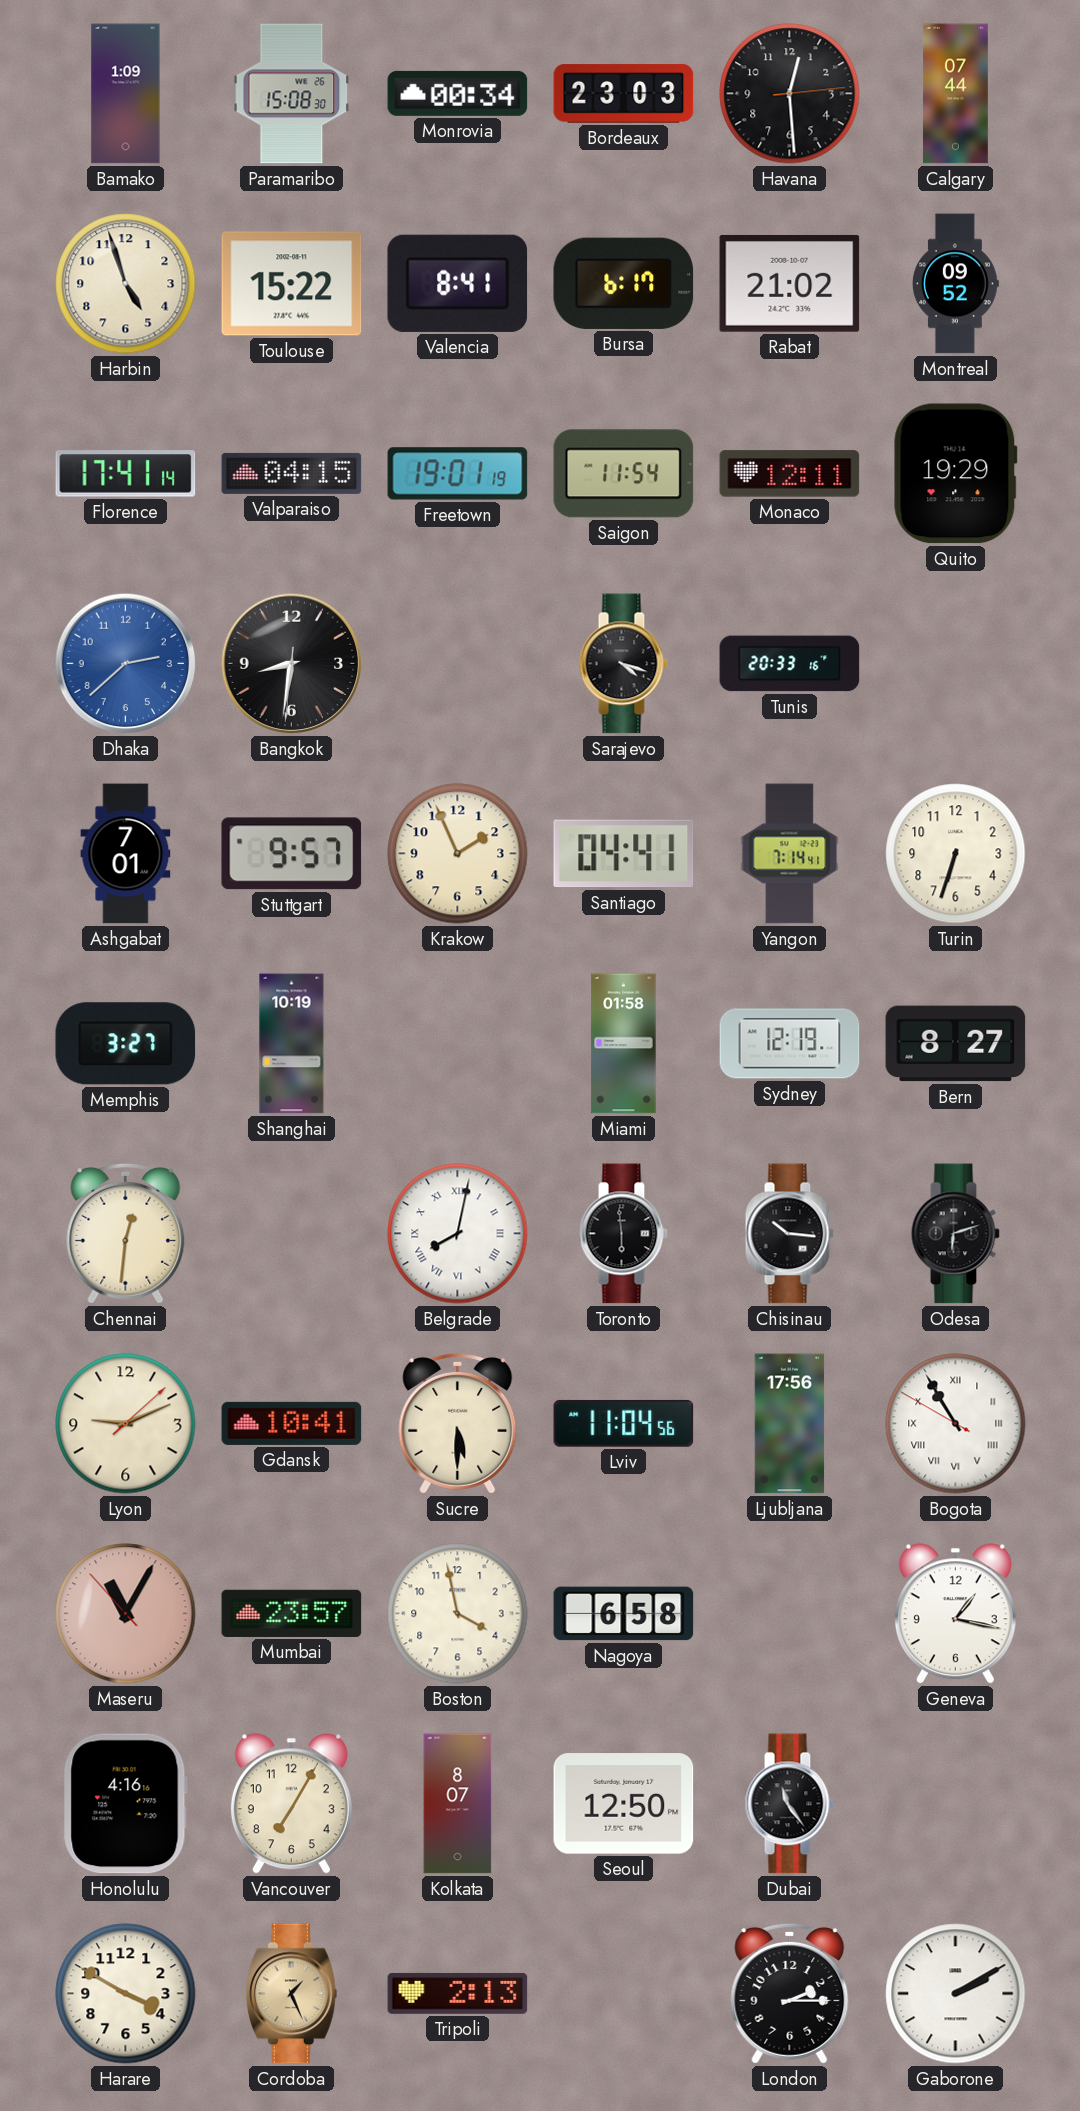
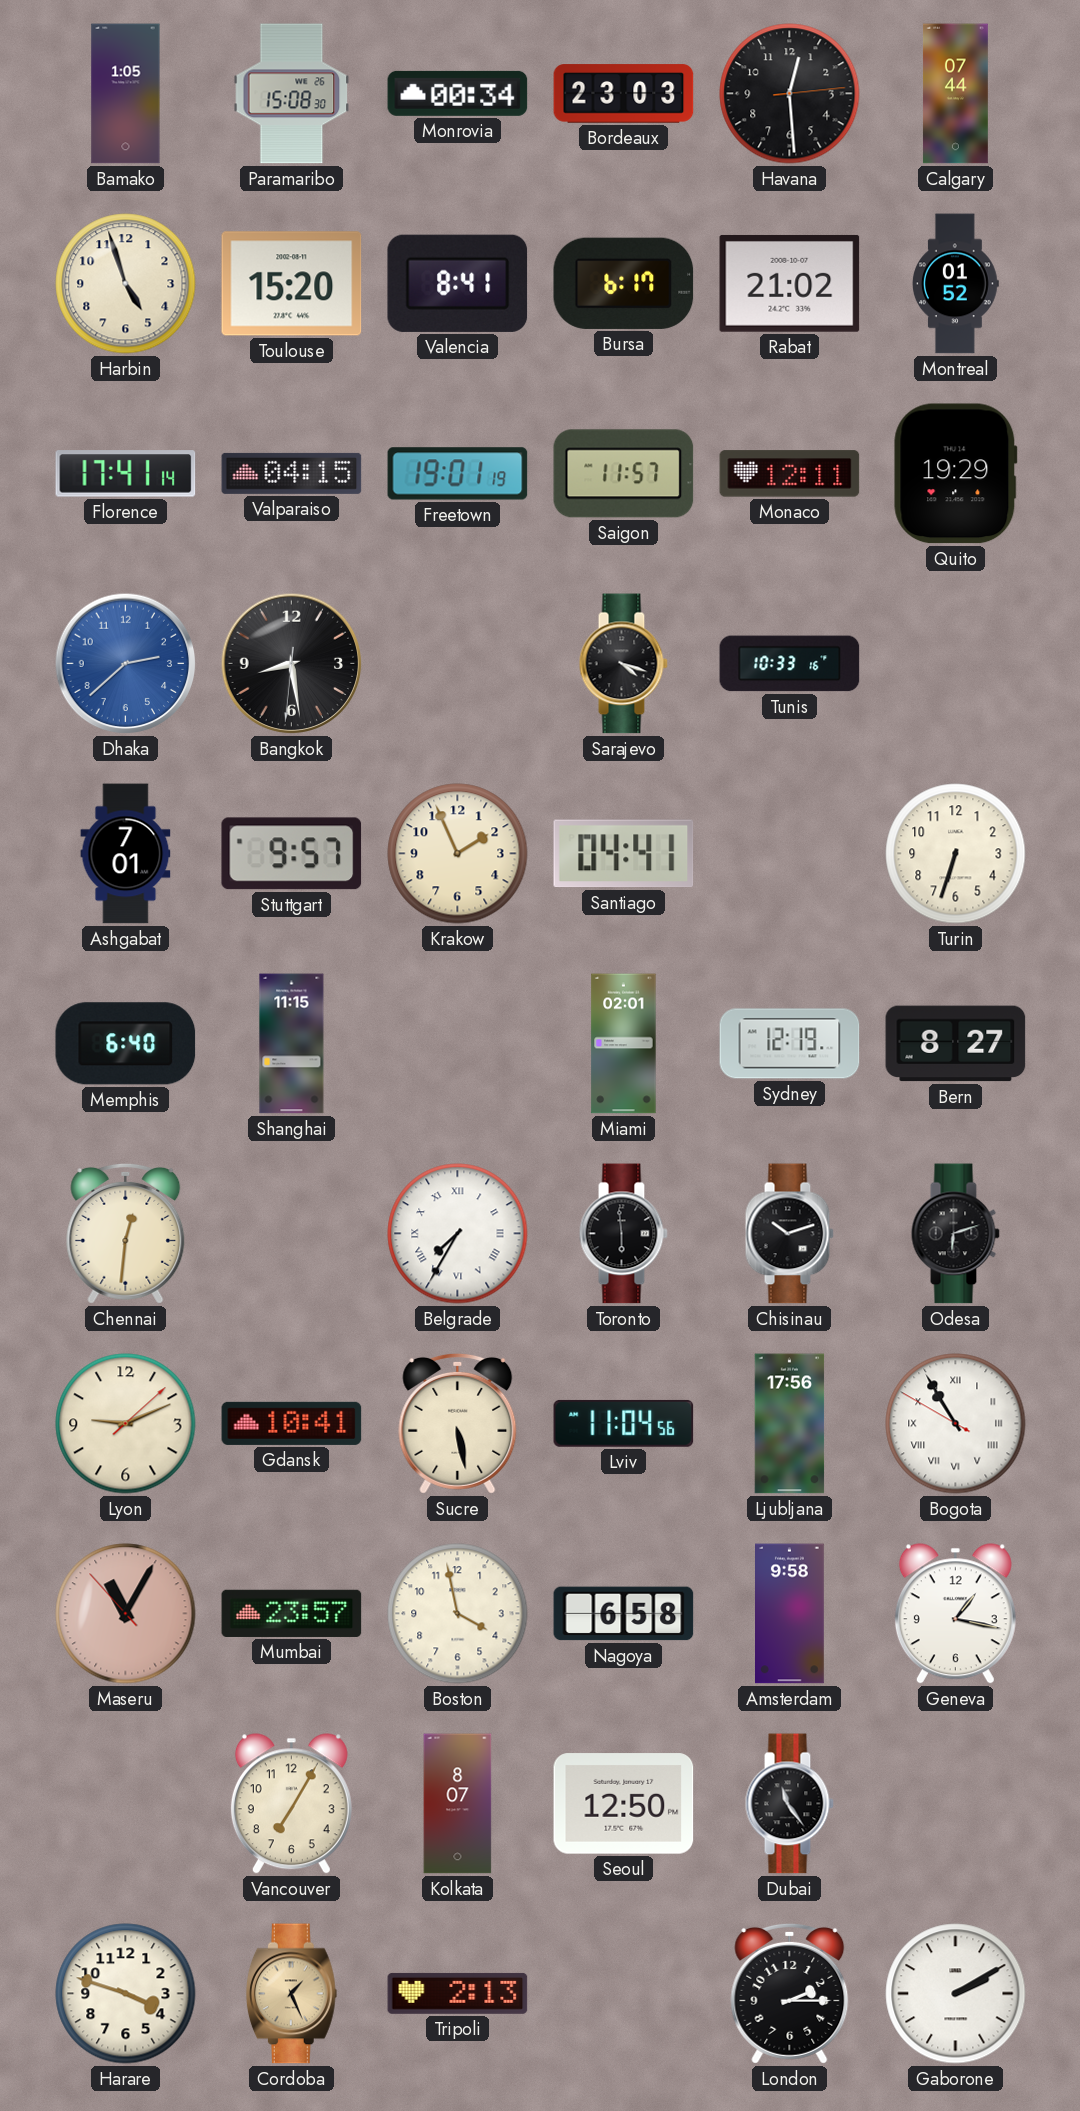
Bamako: 1:09 -> 1:05 (126, 94)
Toulouse: 15:22 -> 15:20 (292, 284)
Montreal: 09:52 -> 01:52 (955, 284)
Saigon: 11:54 -> 11:57 (624, 474)
Bangkok: 8:31 -> 8:28 (292, 664)
Tunis: 20:33 -> 10:33 (790, 664)
Yangon: 7:14 -> none (790, 854)
Memphis: 3:27 -> 6:40 (126, 1044)
Shanghai: 10:19 -> 11:15 (292, 1044)
Miami: 01:58 -> 02:01 (624, 1044)
Belgrade: 8:02 -> 7:35 (458, 1234)
Chisinau: 10:16 -> 10:12 (789, 1234)
Sucre: 5:30 -> 5:28 (458, 1423)
Amsterdam: none -> 9:58 (790, 1614)
Honolulu: 4:16 -> none (125, 1804)
Harare: 3:50 -> 3:48 (126, 1994)
